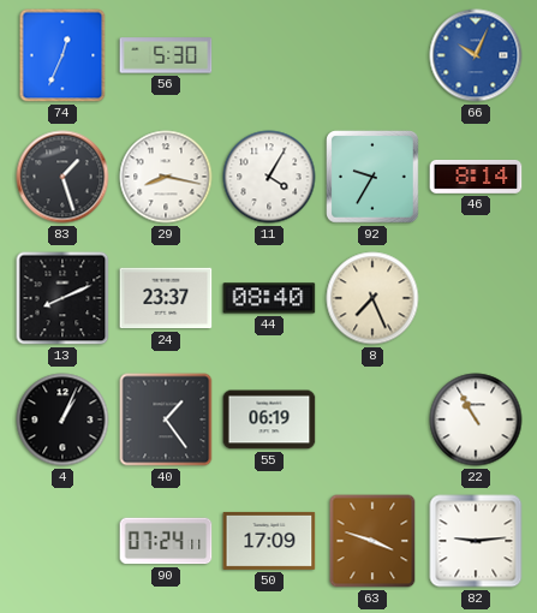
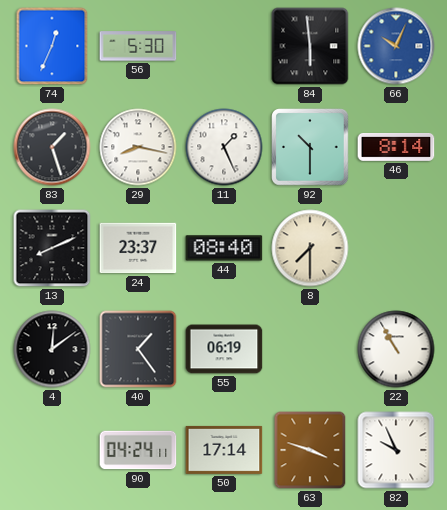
84: none -> 5:59 (310, 46)
11: 4:05 -> 1:26 (224, 147)
92: 9:35 -> 10:30 (310, 147)
8: 7:26 -> 7:30 (310, 248)
4: 1:04 -> 12:09 (52, 349)
90: 07:24 -> 04:24 (138, 450)
50: 17:09 -> 17:14 (224, 450)
82: 9:14 -> 9:56 (396, 450)
